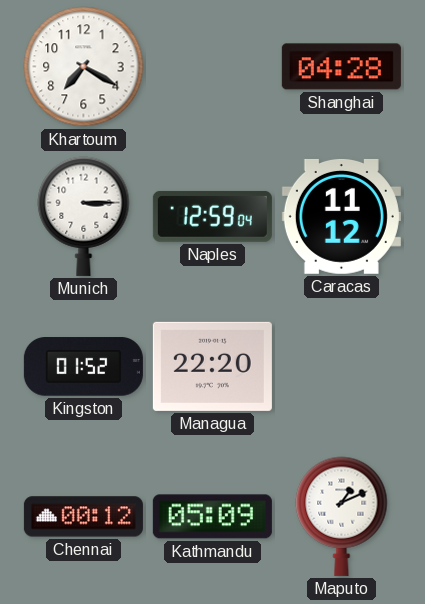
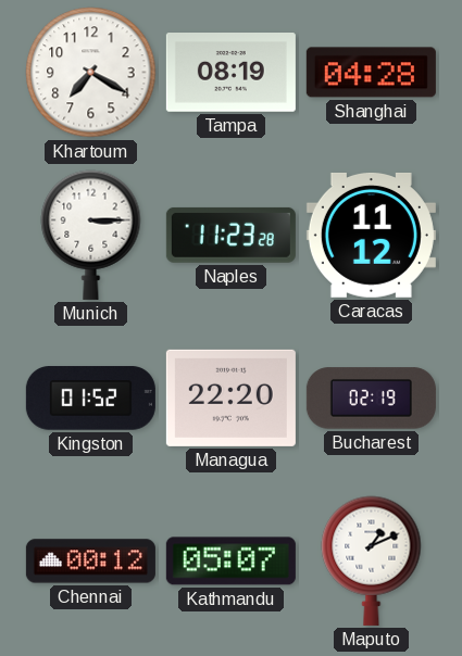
Tampa: none -> 08:19 (230, 73)
Naples: 12:59 -> 11:23 (230, 235)
Bucharest: none -> 02:19 (371, 399)
Kathmandu: 05:09 -> 05:07 (230, 562)
